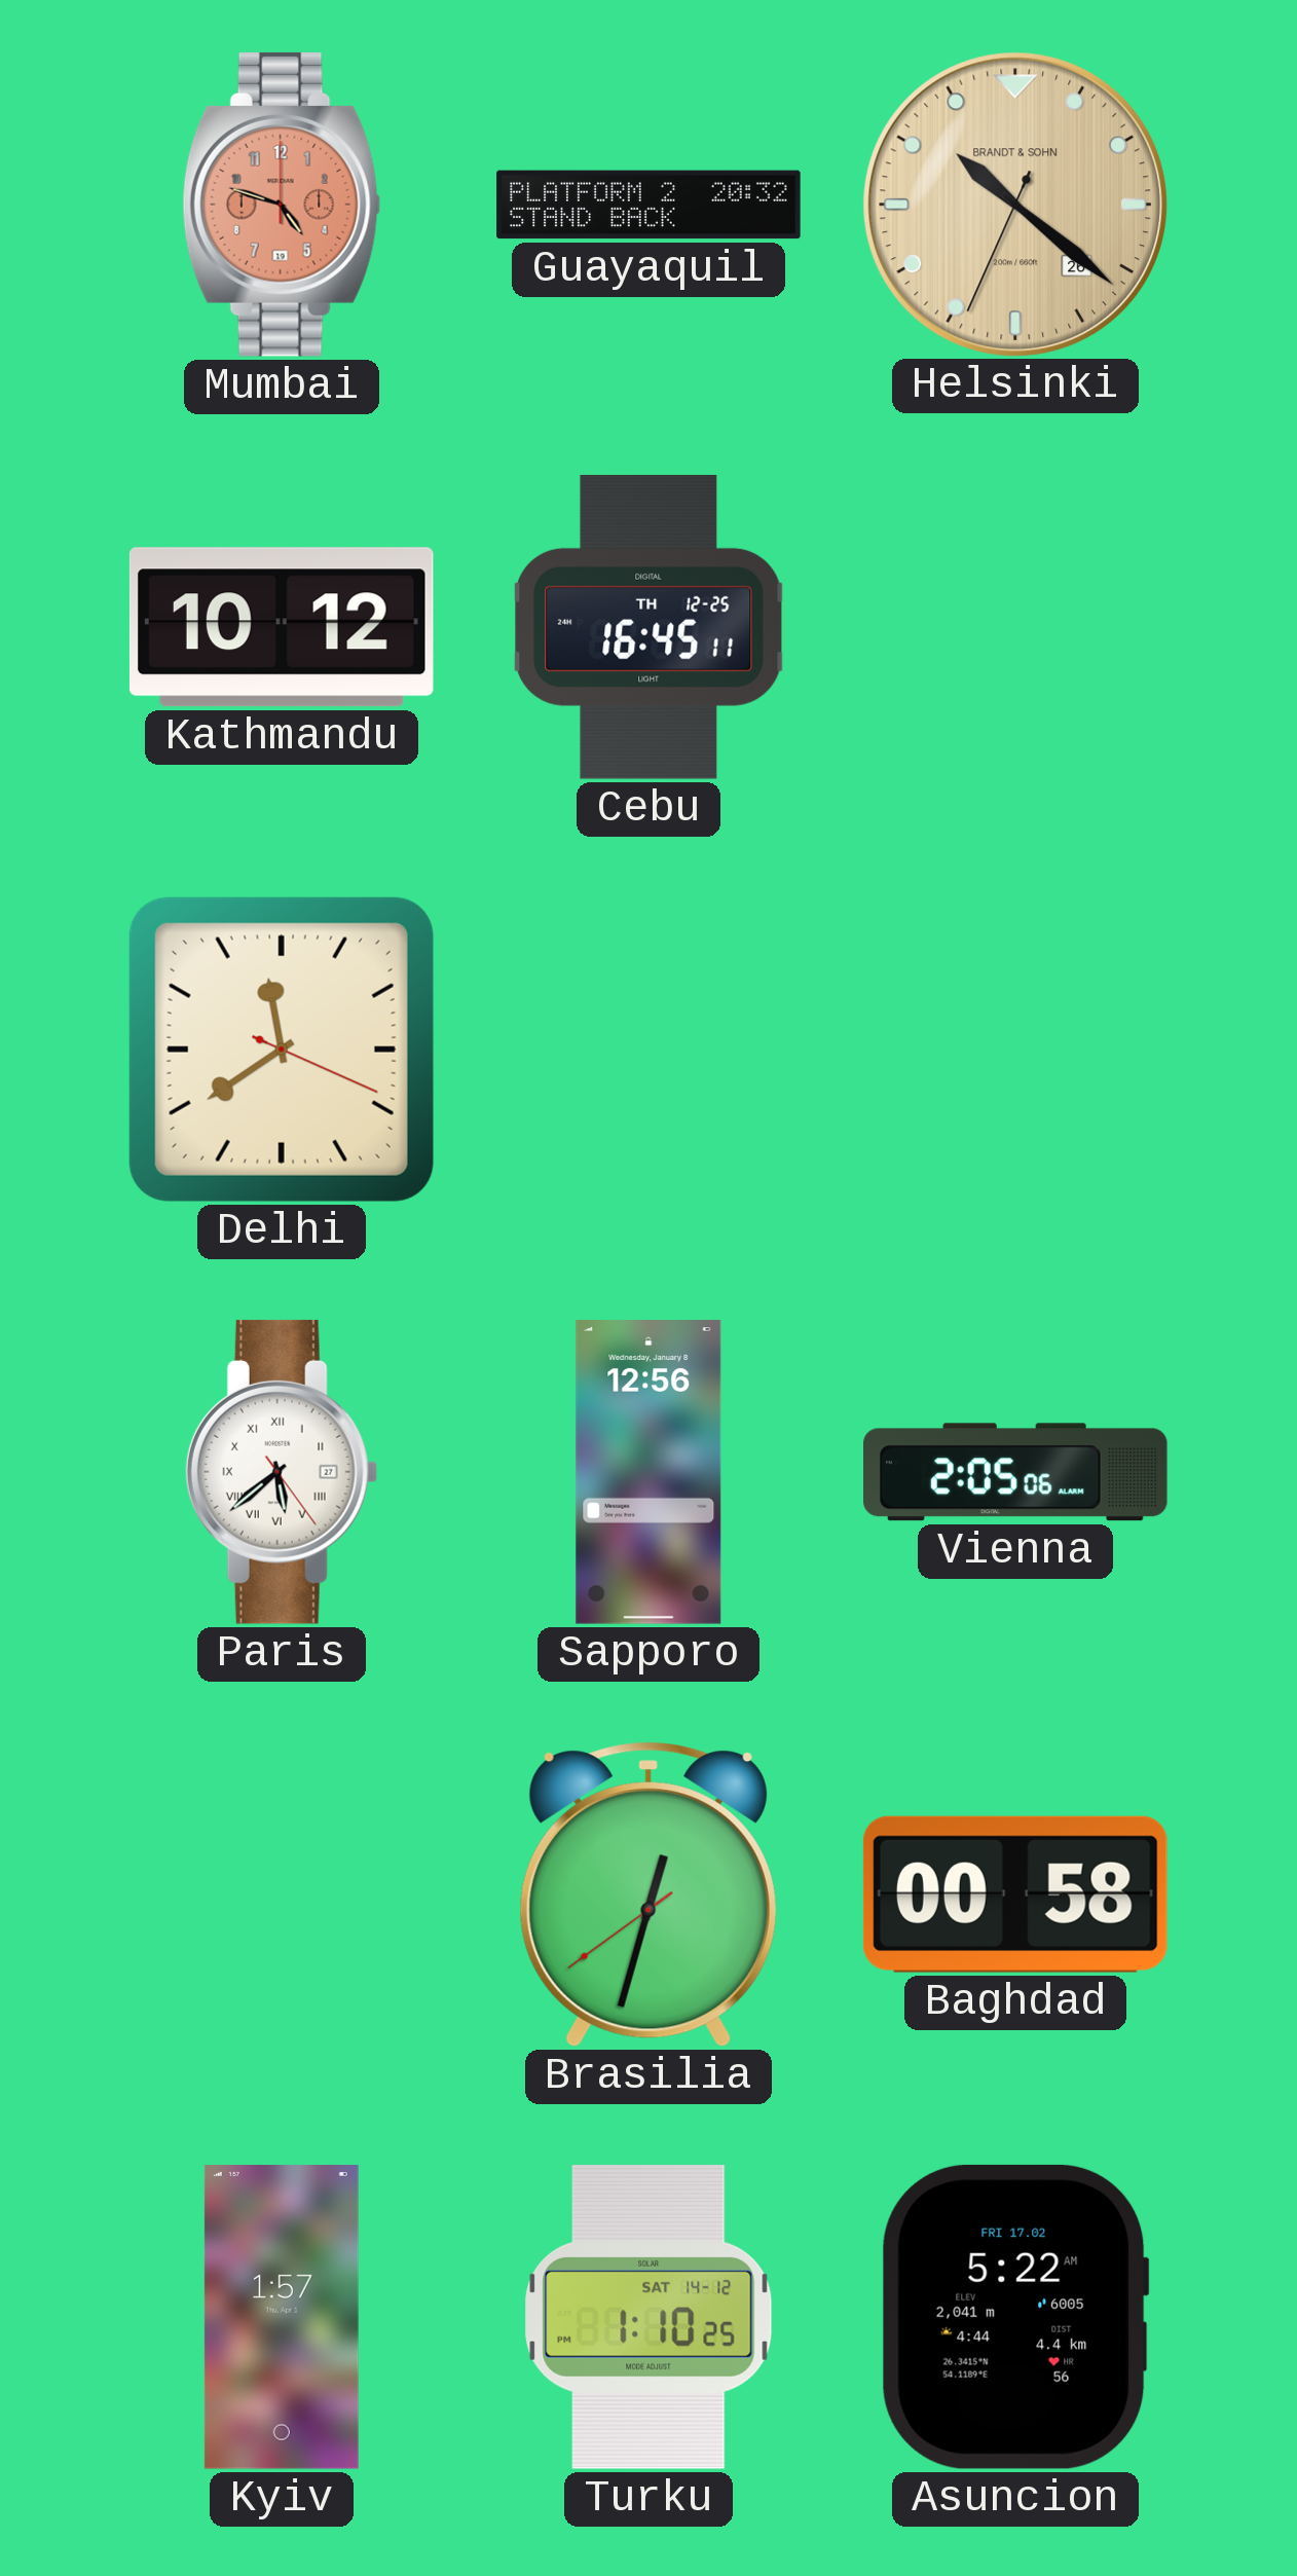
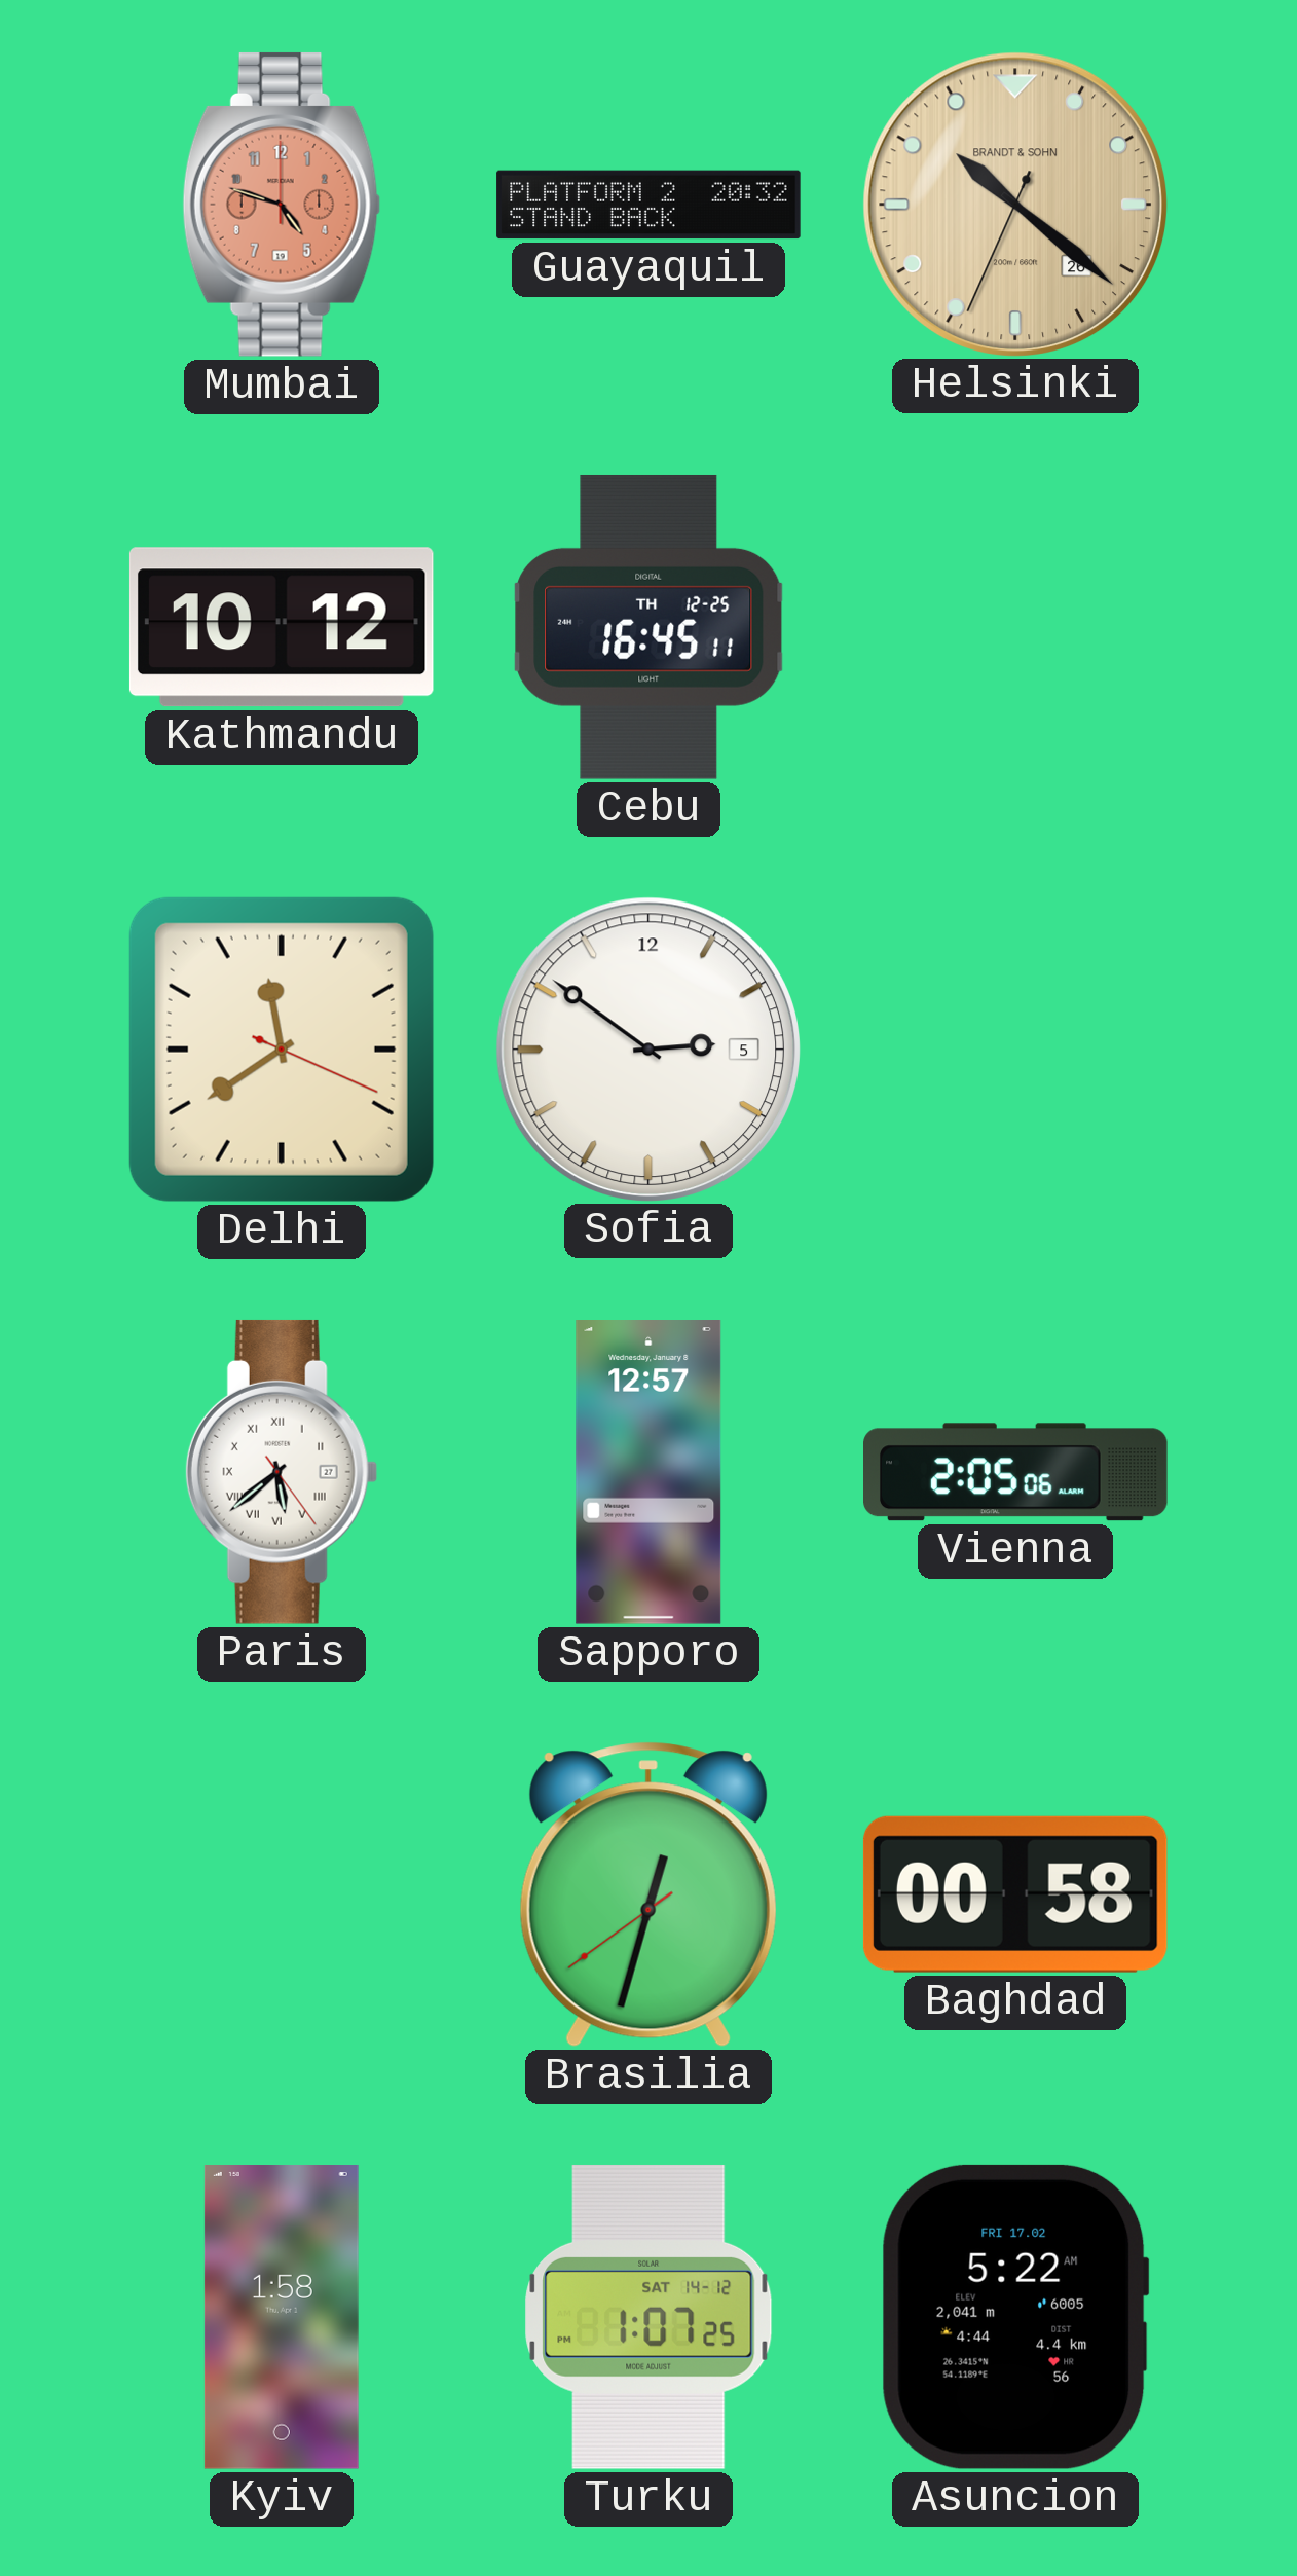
Sofia: none -> 2:51 (647, 1048)
Sapporo: 12:56 -> 12:57 (649, 1473)
Kyiv: 1:57 -> 1:58 (282, 2318)
Turku: 1:10 -> 1:07 (649, 2317)
